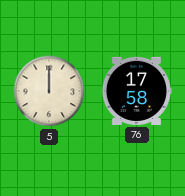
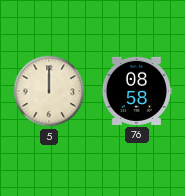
76: 17:58 -> 08:58 (136, 91)
